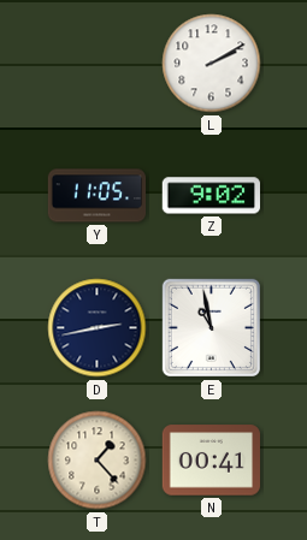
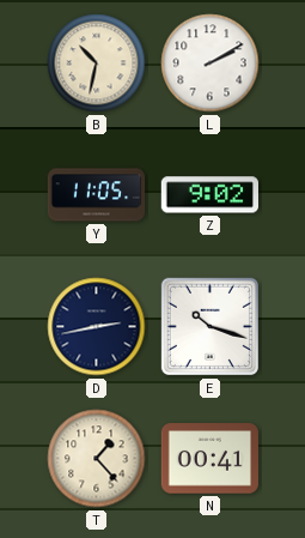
B: none -> 10:32 (97, 64)
E: 10:58 -> 10:18 (209, 326)
